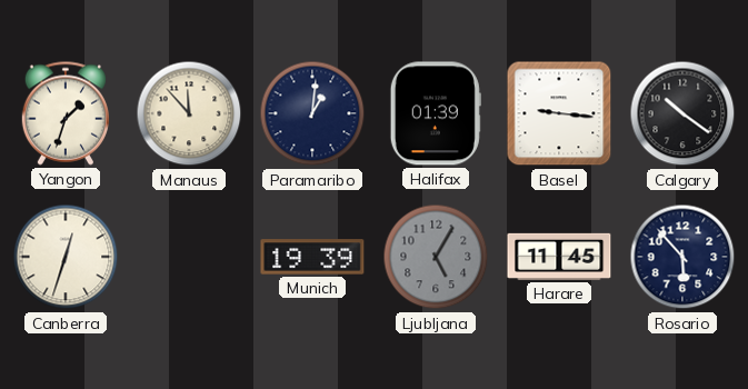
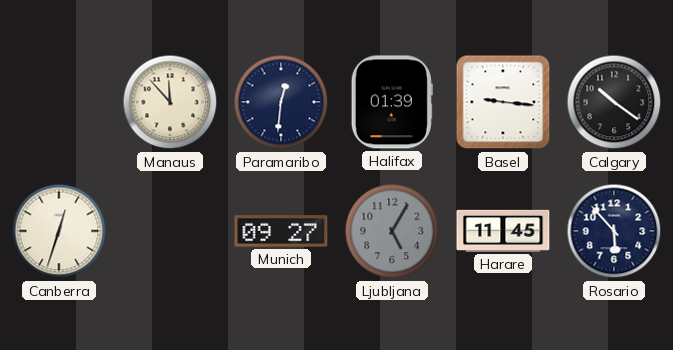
Yangon: 1:33 -> none (64, 113)
Paramaribo: 1:01 -> 12:31 (281, 102)
Munich: 19:39 -> 09:27 (281, 231)
